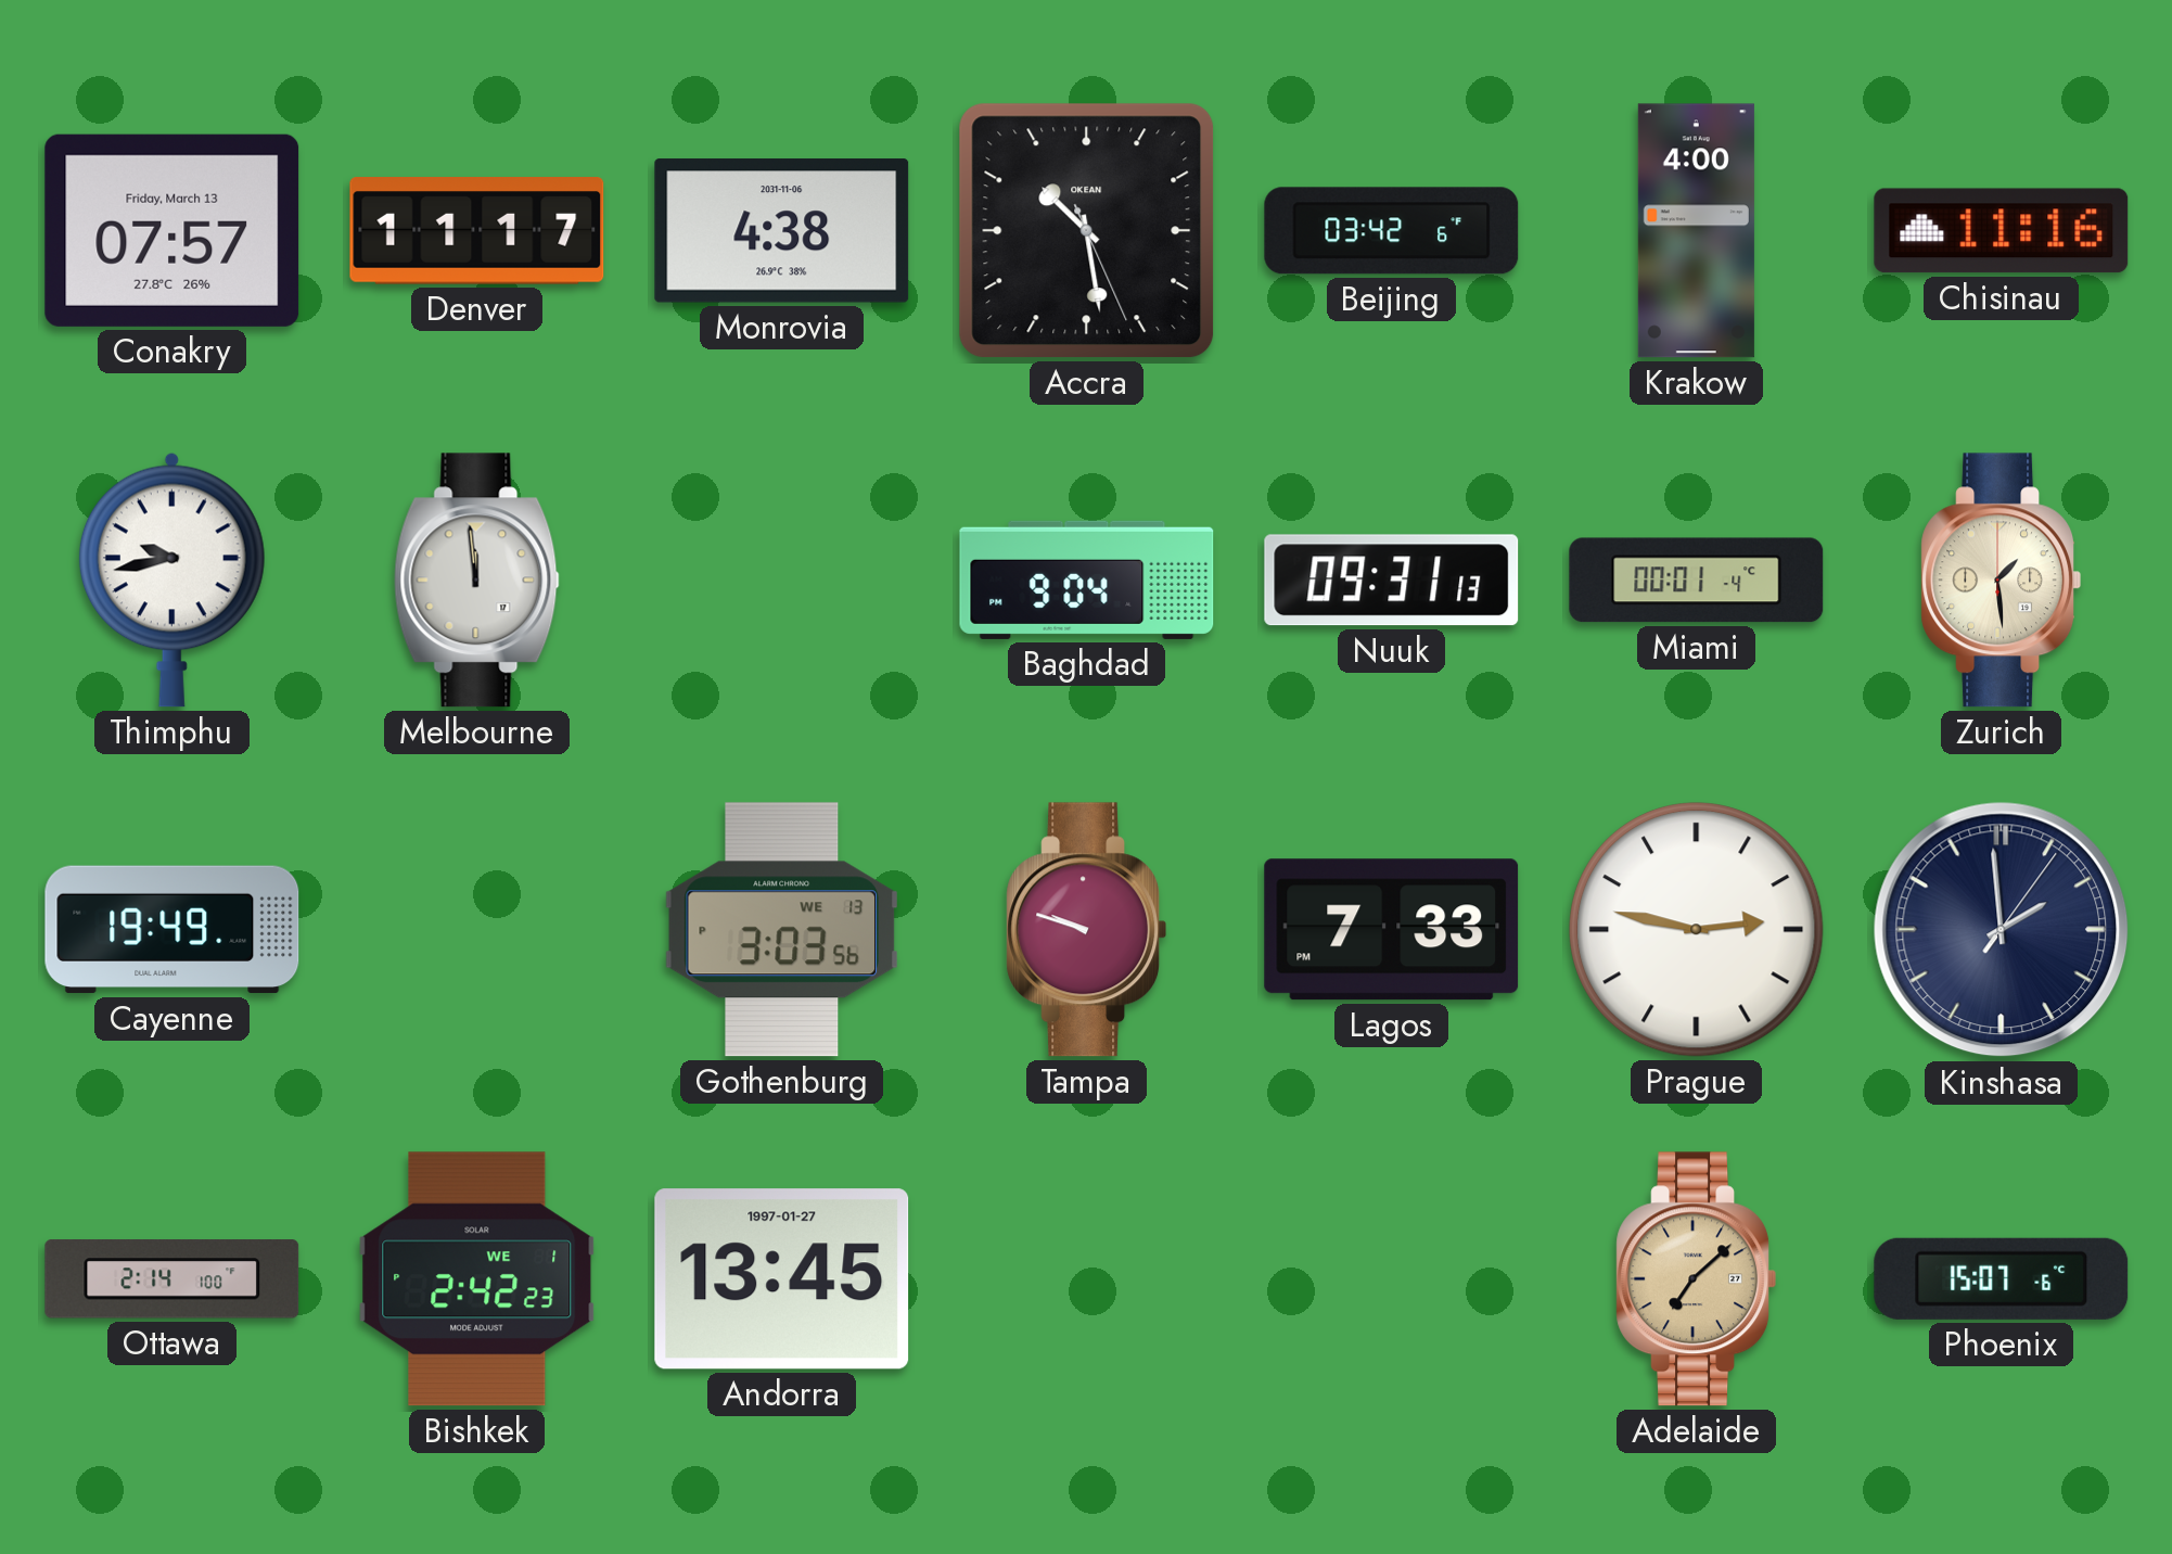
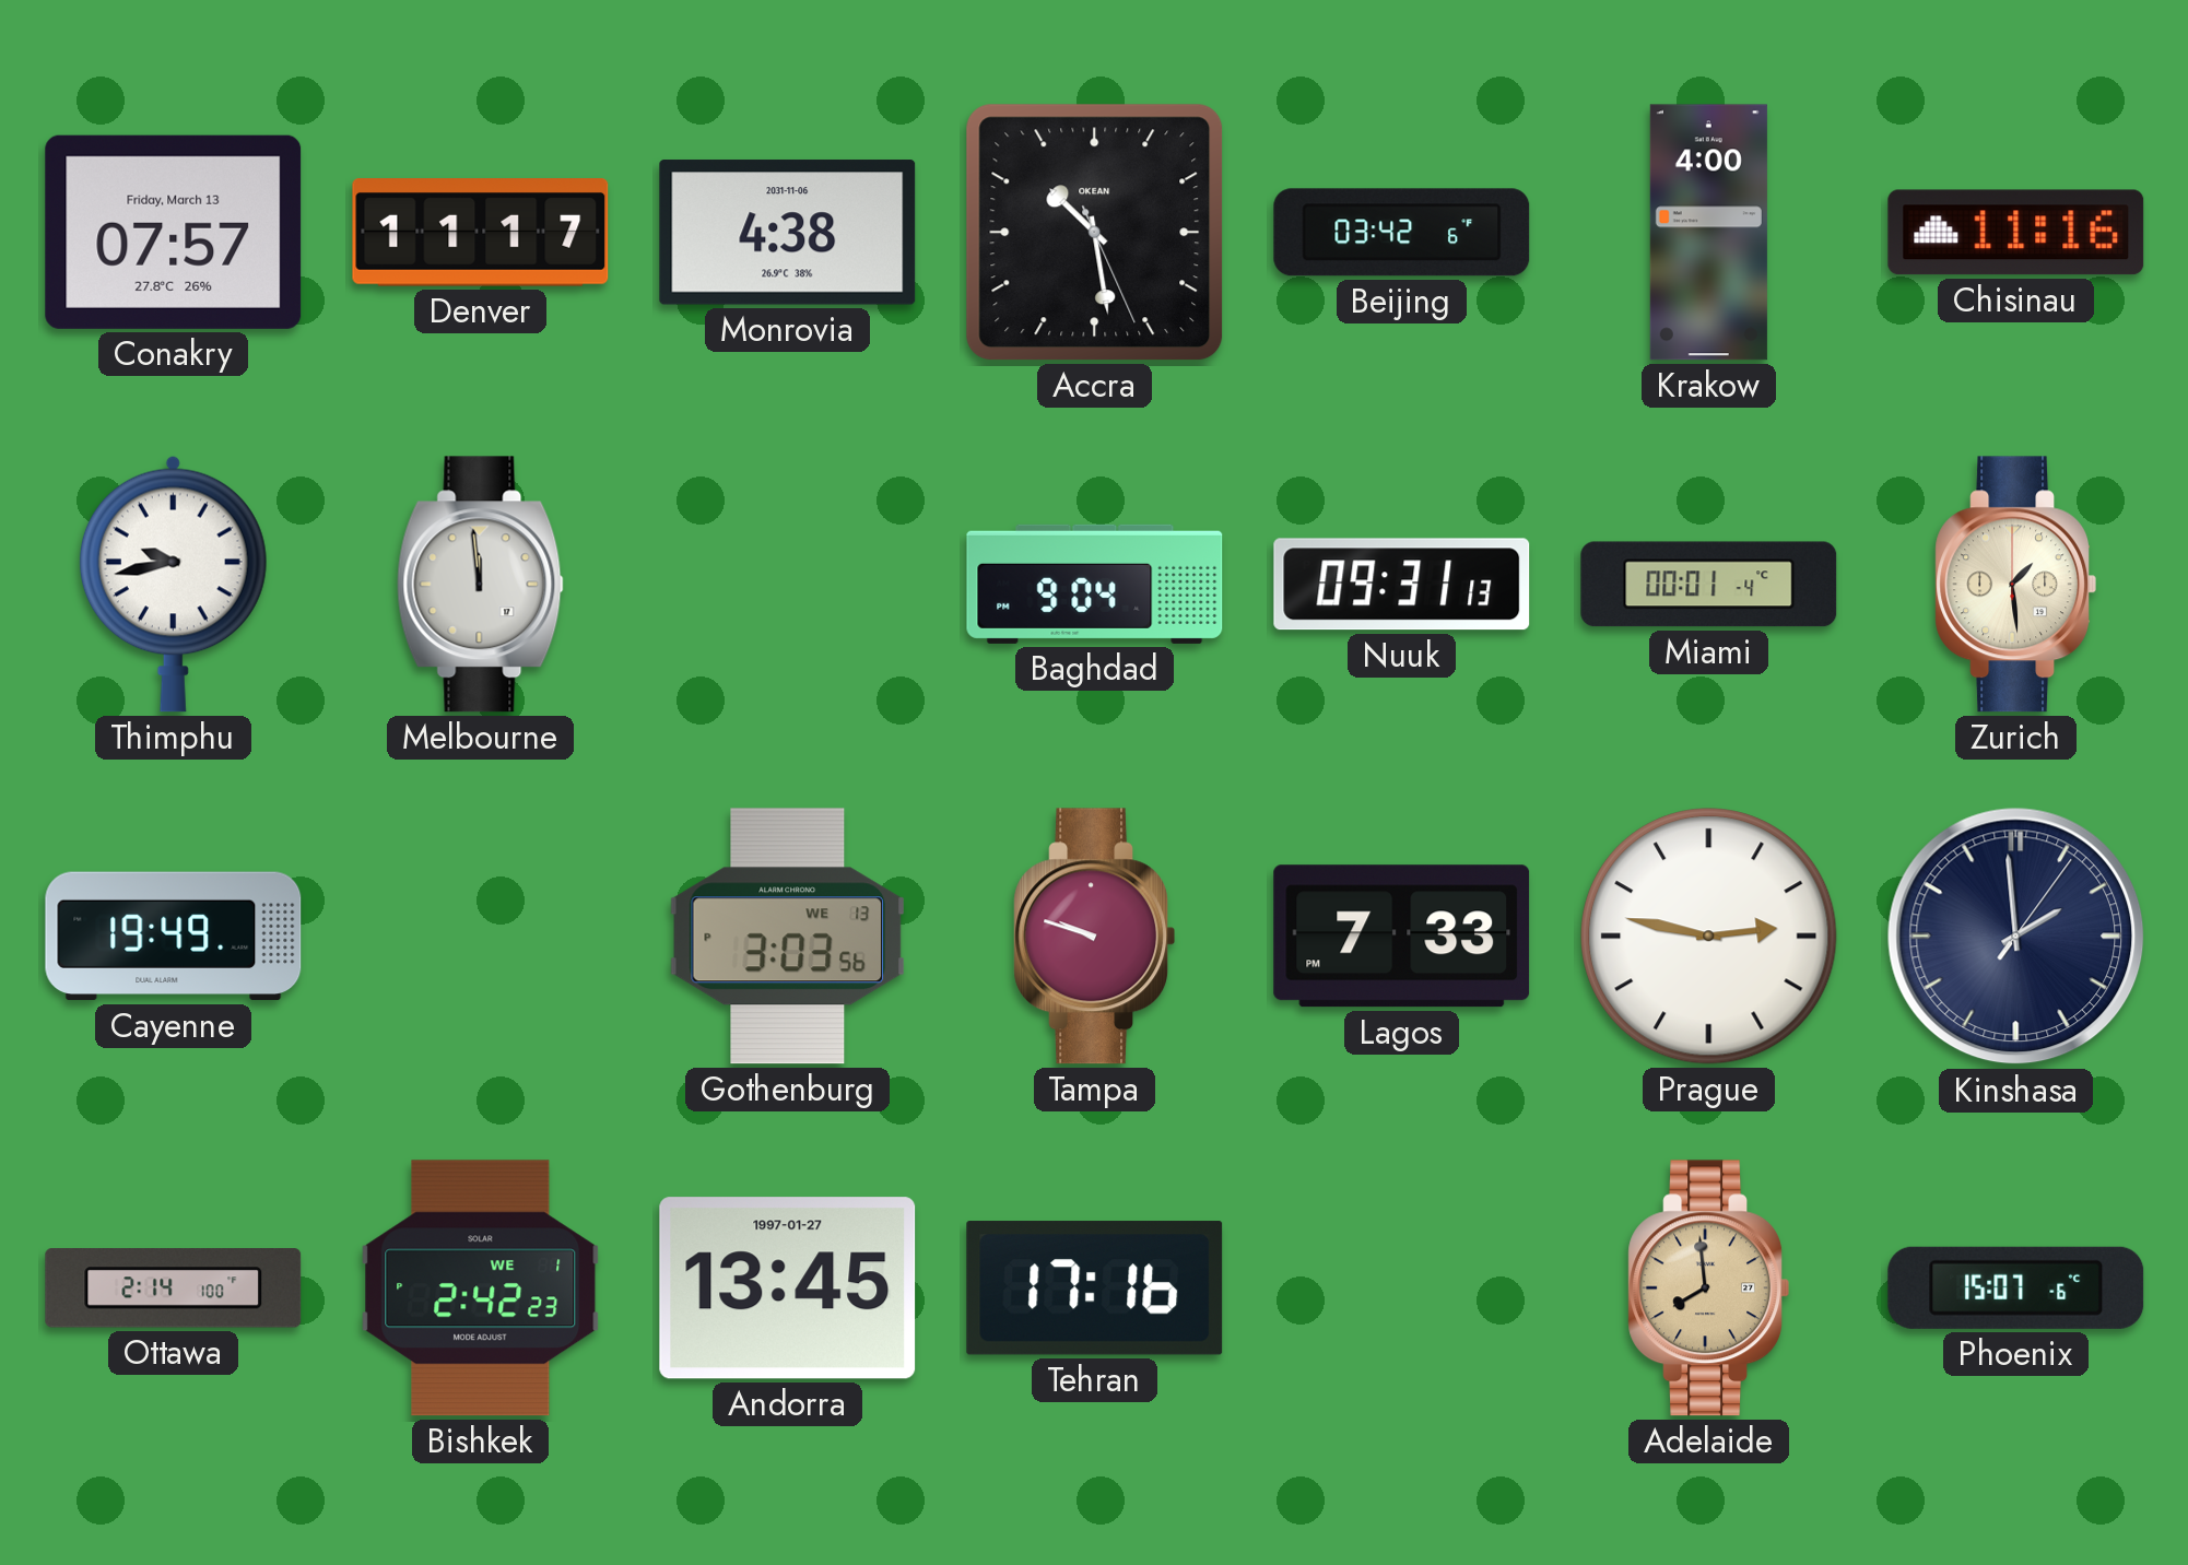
Tehran: none -> 17:16 (1095, 1289)
Adelaide: 7:08 -> 7:59 (1708, 1289)
